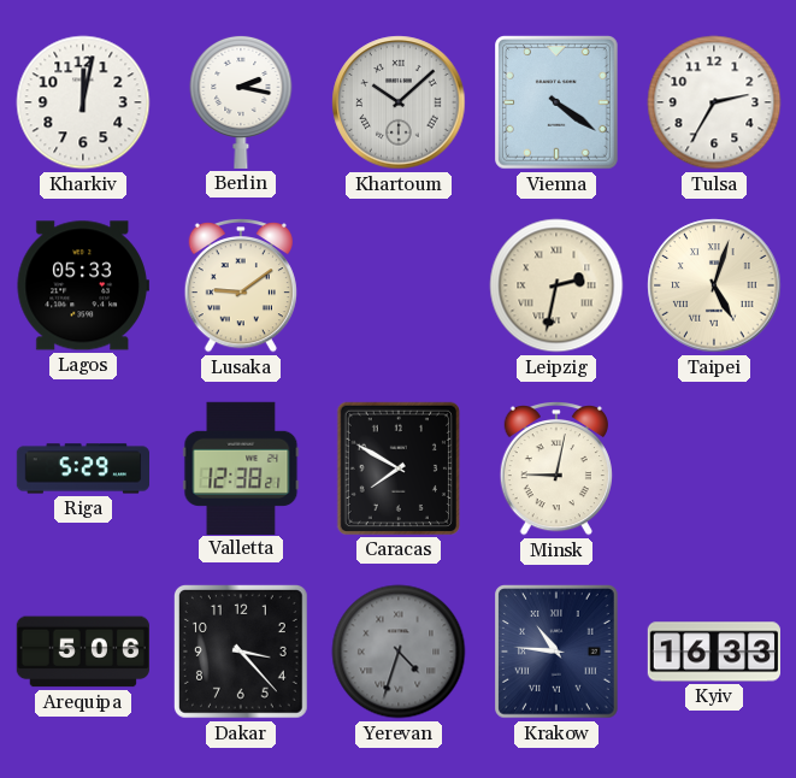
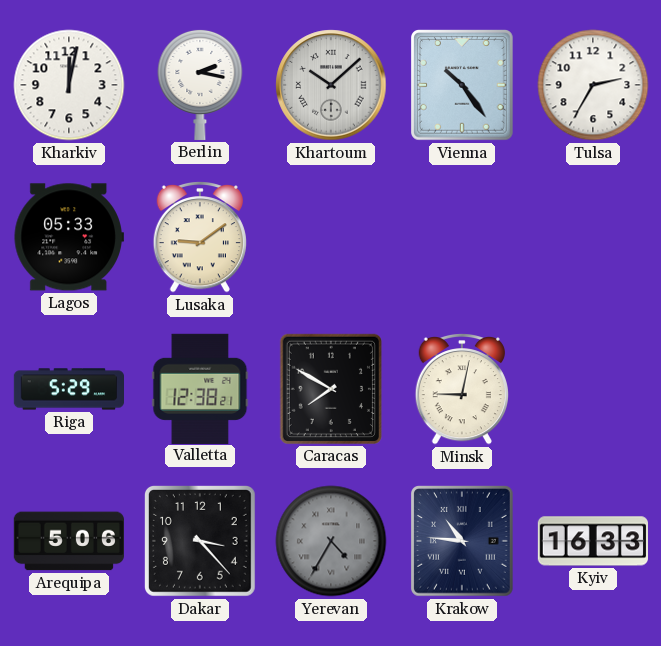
Vienna: 4:21 -> 10:24 (463, 86)
Leipzig: 2:32 -> none (556, 285)
Taipei: 5:03 -> none (714, 285)
Yerevan: 4:33 -> 4:35 (331, 541)
